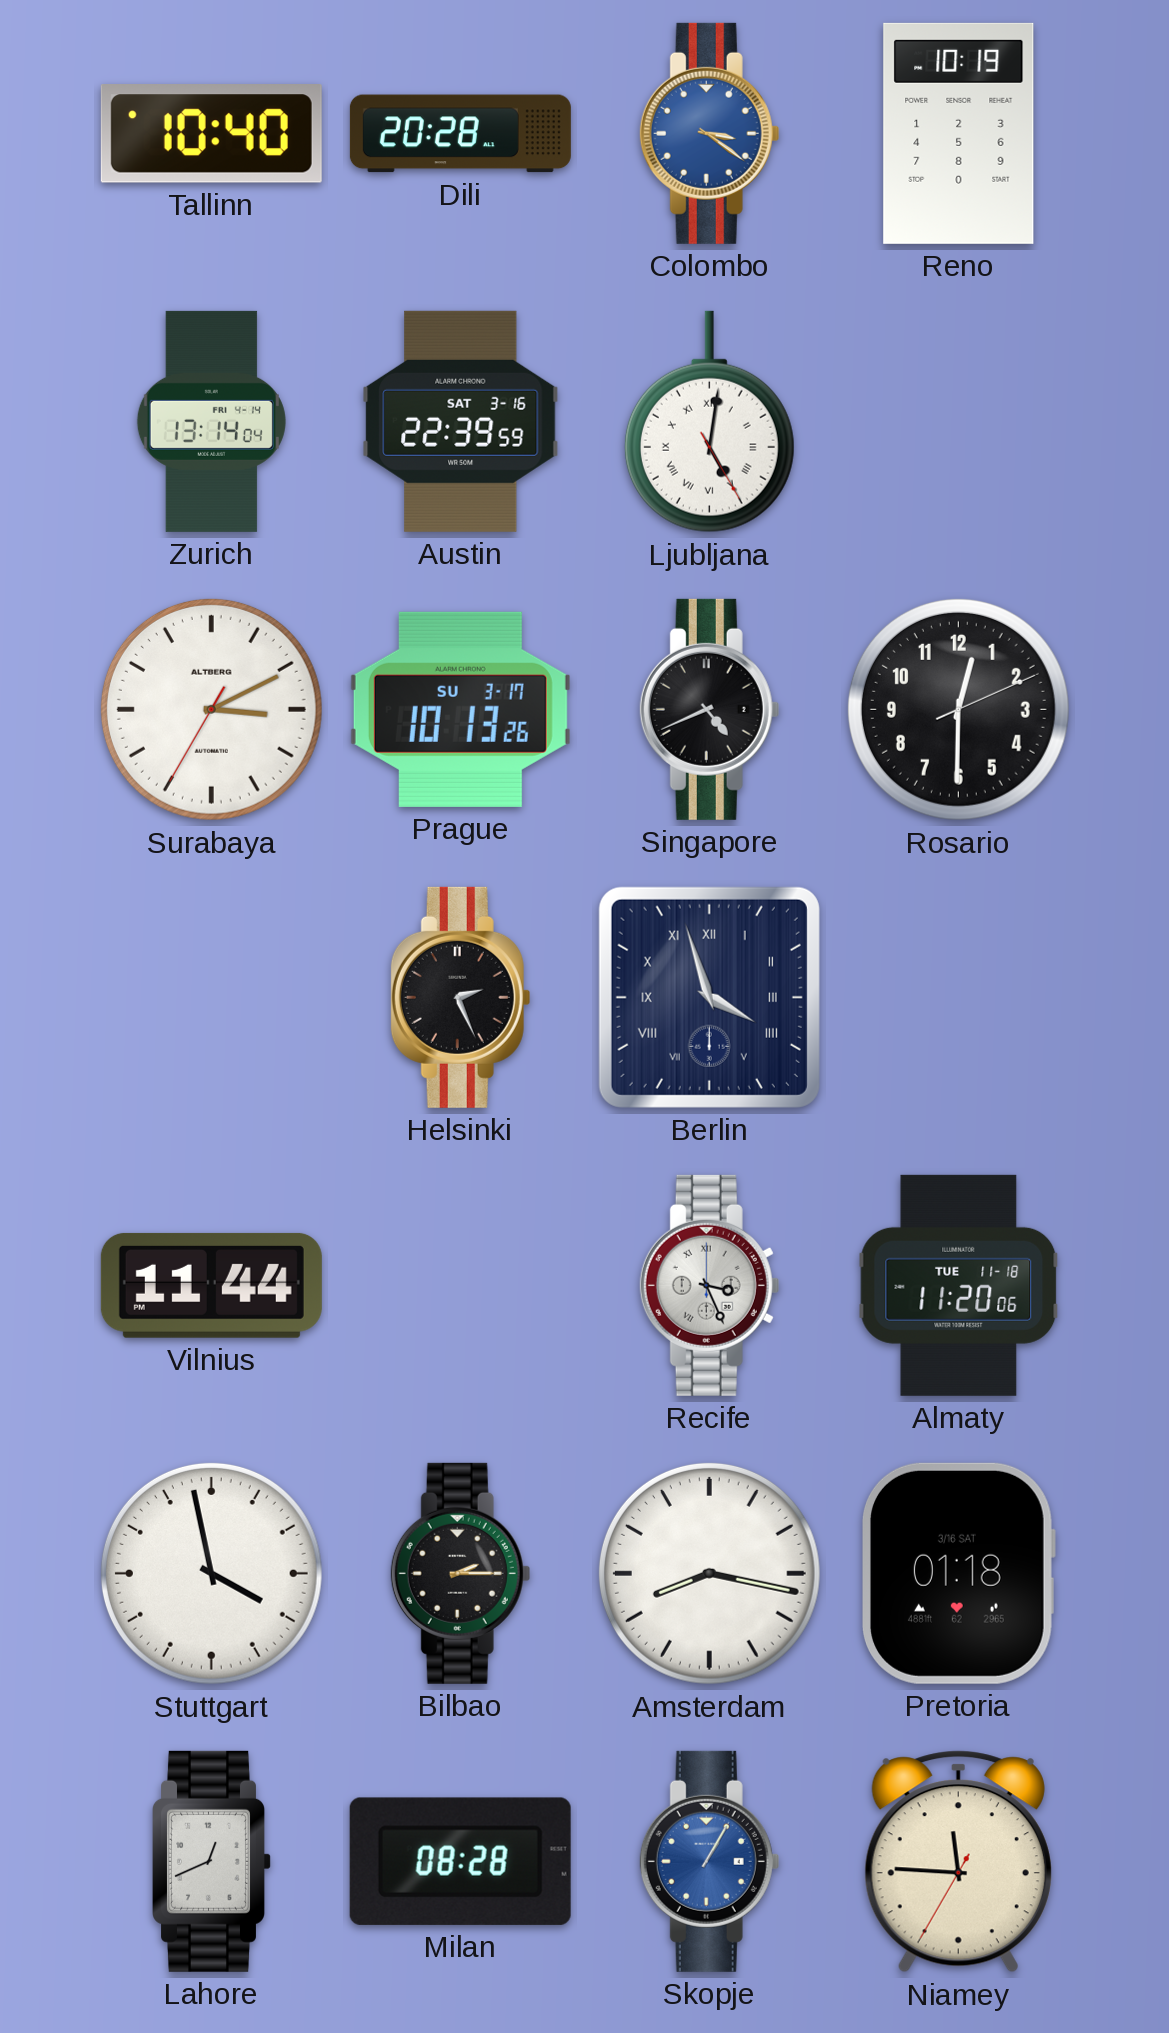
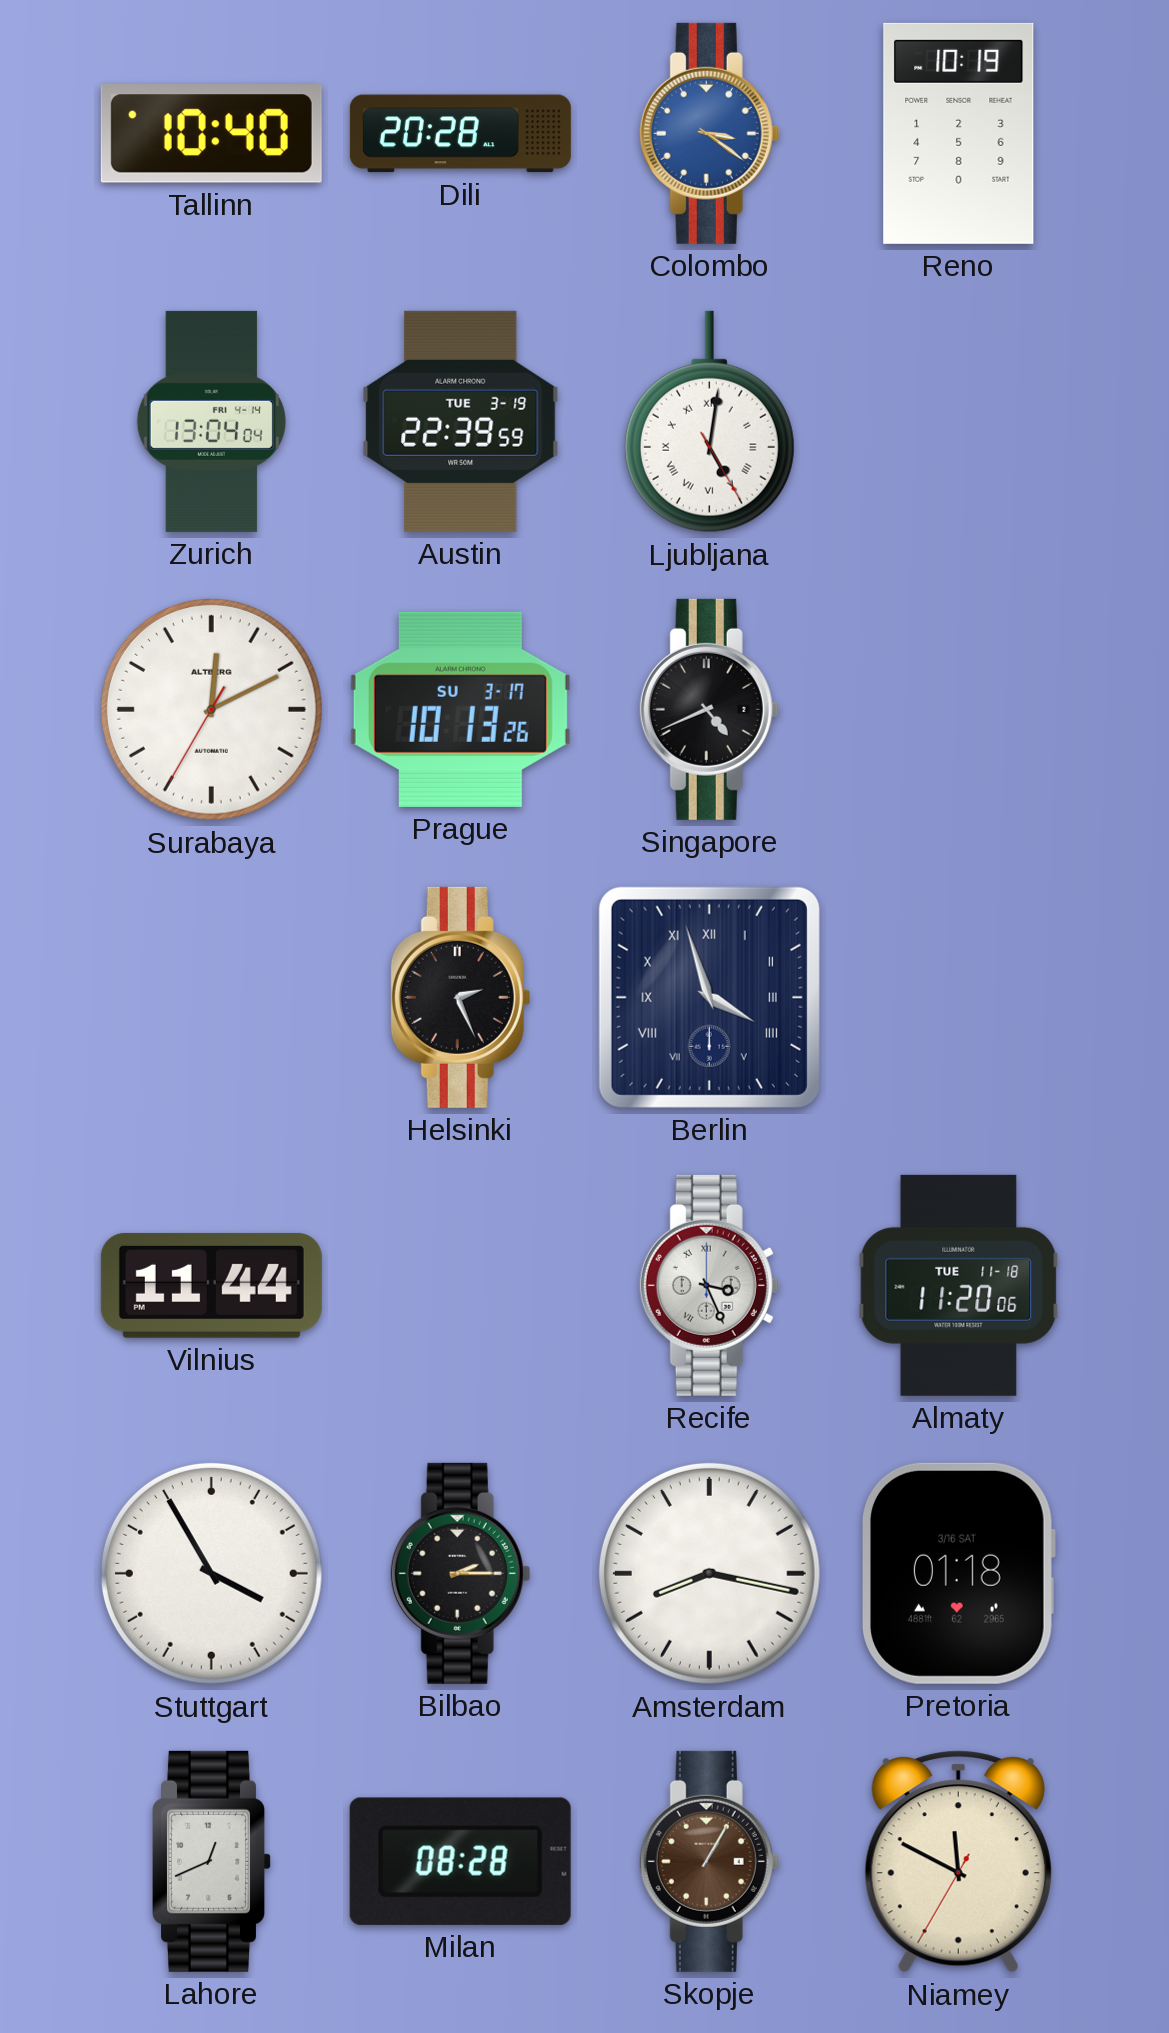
Zurich: 13:14 -> 13:04 (211, 421)
Austin date: SAT 3-16 -> TUE 3-19 (461, 421)
Surabaya: 3:10 -> 12:10 (211, 709)
Rosario: 12:30 -> none (958, 709)
Stuttgart: 3:58 -> 3:55 (211, 1573)
Skopje dial: blue -> brown (710, 1861)
Niamey: 11:45 -> 11:49 (958, 1862)
